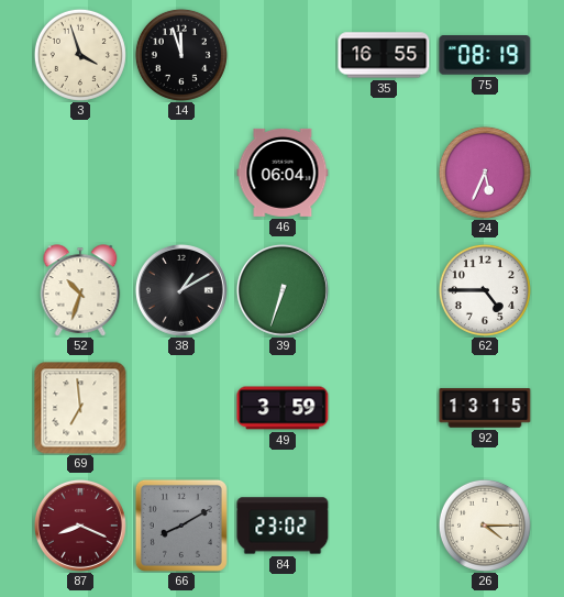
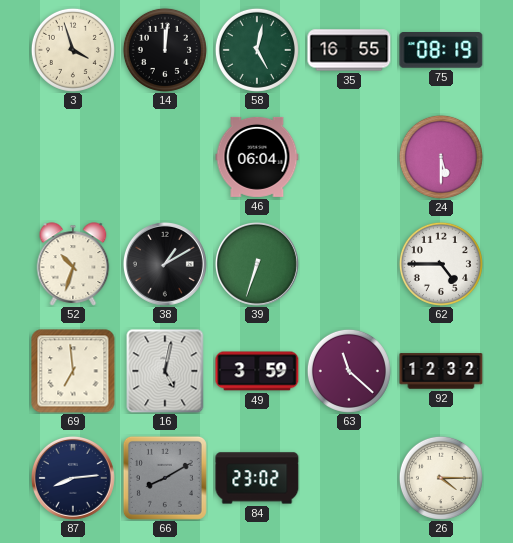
14: 11:57 -> 12:01 (165, 50)
58: none -> 5:02 (257, 50)
24: 5:34 -> 5:30 (441, 157)
16: none -> 5:02 (165, 371)
63: none -> 11:22 (349, 371)
92: 13:15 -> 12:32 (441, 371)
87: 8:19 -> 8:14 (73, 478)
87 dial: burgundy -> navy (73, 478)
